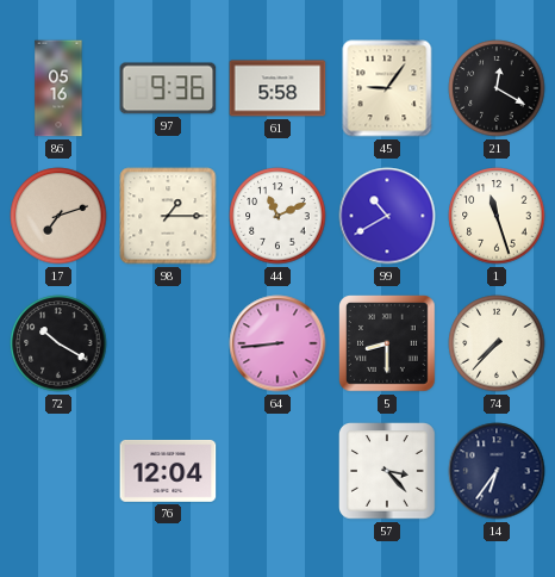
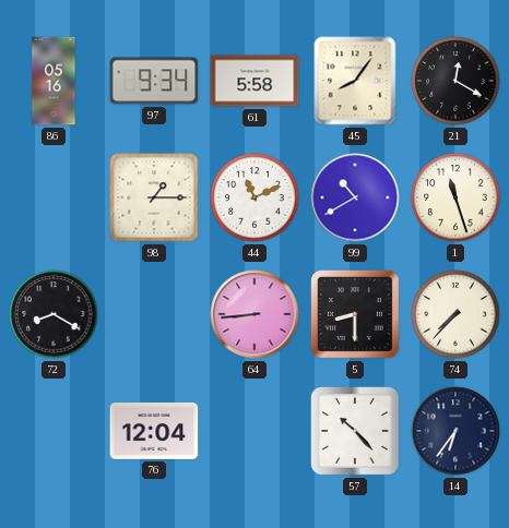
97: 9:36 -> 9:34 (154, 81)
45: 9:06 -> 8:06 (355, 81)
17: 7:12 -> none (58, 216)
72: 10:20 -> 8:20 (54, 314)
57: 3:23 -> 10:23 (356, 432)
